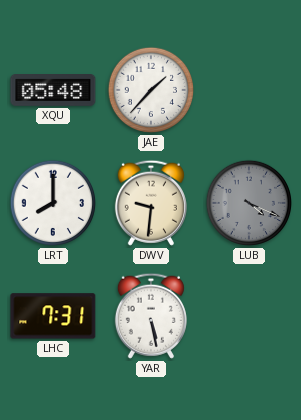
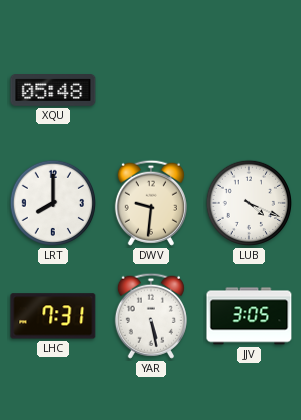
JAE: 1:37 -> none (150, 90)
LUB dial: grey -> white (248, 203)
JJV: none -> 3:05 (249, 316)
